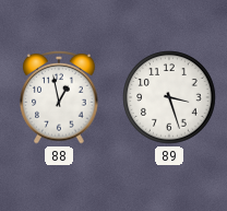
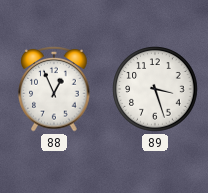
88: 12:58 -> 12:56 (54, 89)
